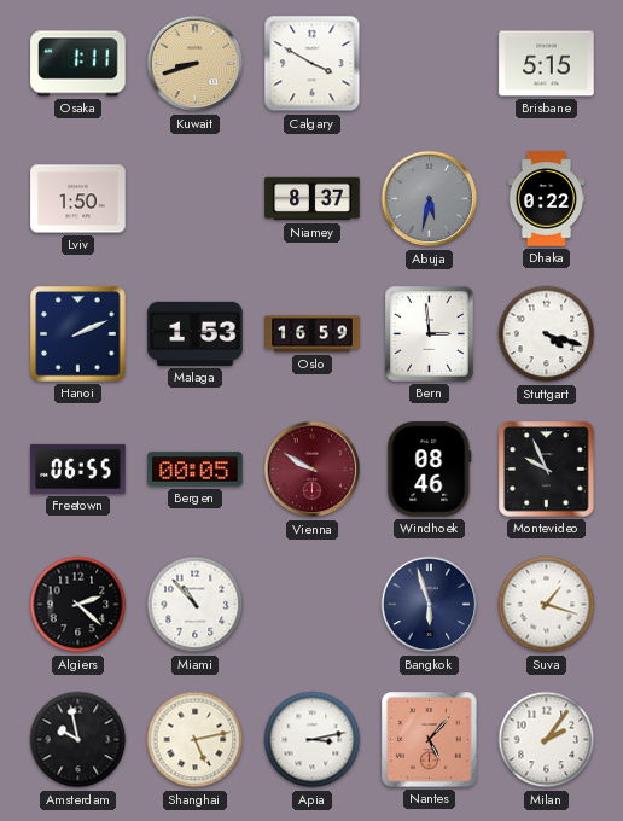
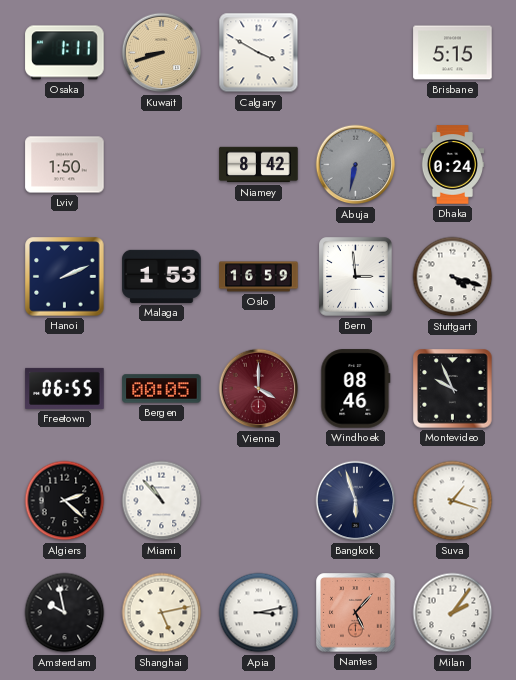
Niamey: 8:37 -> 8:42 (259, 165)
Abuja: 5:32 -> 6:32 (356, 165)
Dhaka: 0:22 -> 0:24 (452, 165)
Vienna: 9:50 -> 4:00 (259, 389)
